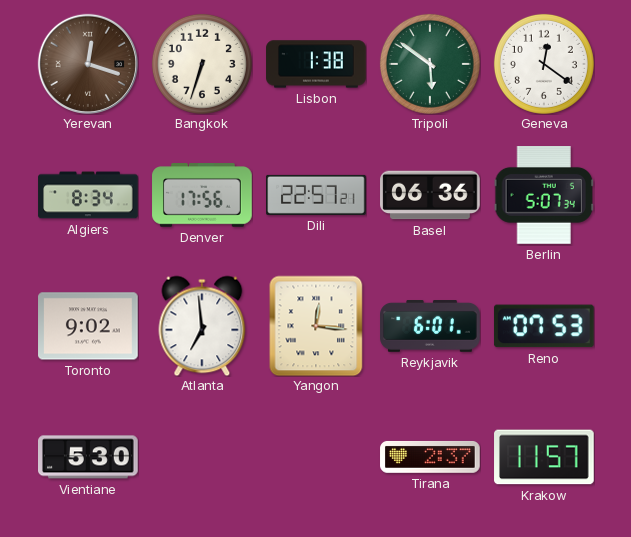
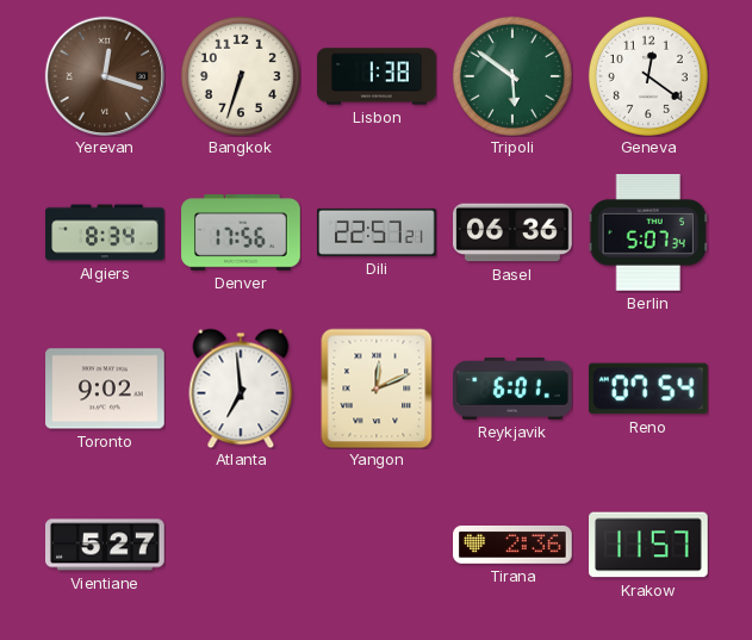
Yangon: 12:16 -> 12:11 (377, 389)
Reno: 07:53 -> 07:54 (648, 389)
Vientiane: 5:30 -> 5:27 (106, 545)
Tirana: 2:37 -> 2:36 (512, 545)
